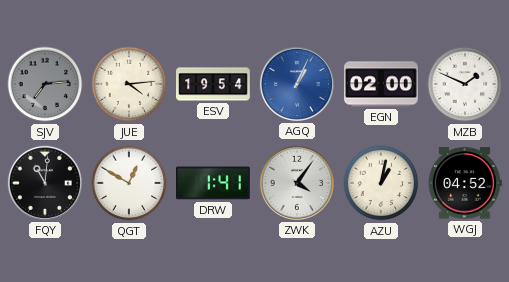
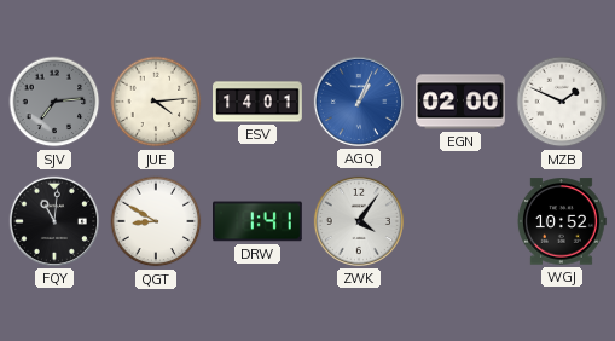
ESV: 19:54 -> 14:01 (257, 102)
QGT: 12:50 -> 8:50 (156, 221)
AZU: 1:02 -> none (381, 183)
WGJ: 04:52 -> 10:52 (562, 221)
